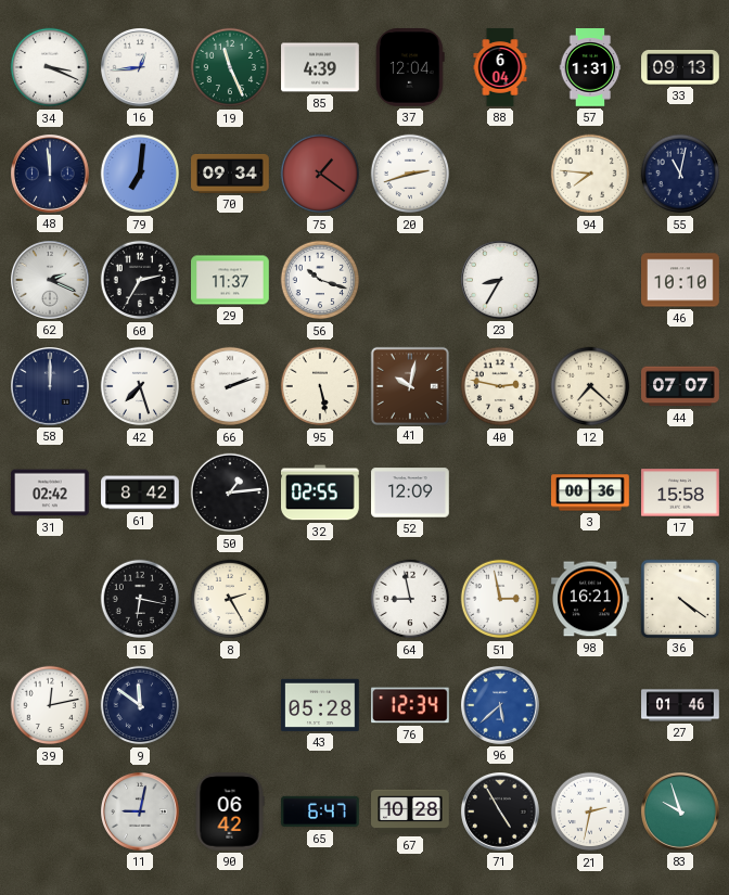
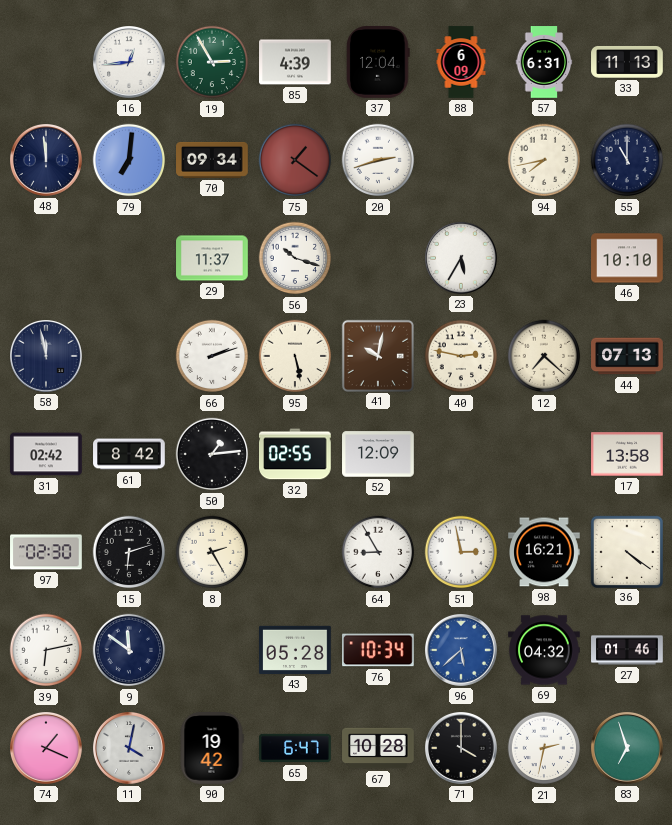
34: 3:19 -> none (50, 67)
19: 11:26 -> 2:55 (212, 62)
88: 6:04 -> 6:09 (461, 62)
57: 1:31 -> 6:31 (544, 62)
33: 09:13 -> 11:13 (627, 62)
94: 7:46 -> 7:43 (544, 160)
55: 11:02 -> 11:00 (627, 160)
62: 2:19 -> none (51, 281)
60: 2:35 -> none (140, 280)
23: 8:35 -> 5:35 (462, 259)
58: 12:00 -> 11:58 (47, 357)
42: 7:27 -> none (140, 386)
44: 07:07 -> 07:13 (627, 356)
3: 00:36 -> none (590, 493)
17: 15:58 -> 13:58 (627, 454)
97: none -> 02:30 (46, 552)
15: 6:17 -> 6:12 (129, 552)
64: 8:58 -> 8:55 (378, 552)
39: 12:13 -> 6:13 (46, 650)
76: 12:34 -> 10:34 (379, 650)
69: none -> 04:32 (544, 650)
74: none -> 1:19 (47, 749)
11: 9:02 -> 4:02 (130, 749)
90: 06:42 -> 19:42 (212, 748)
71: 4:55 -> 4:00 (462, 749)
83: 9:57 -> 6:57 (628, 749)
